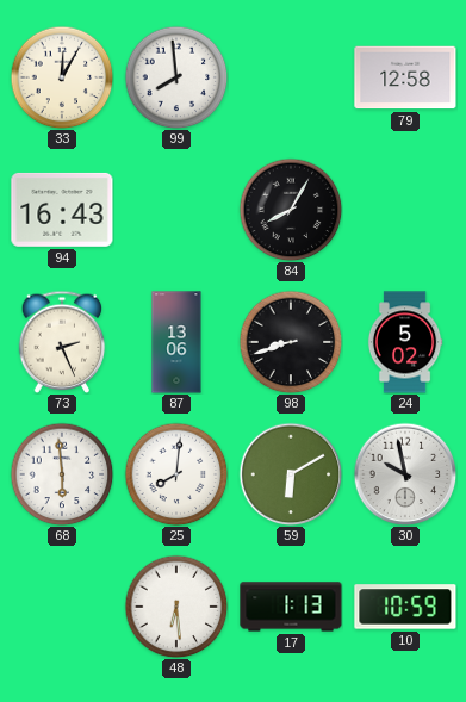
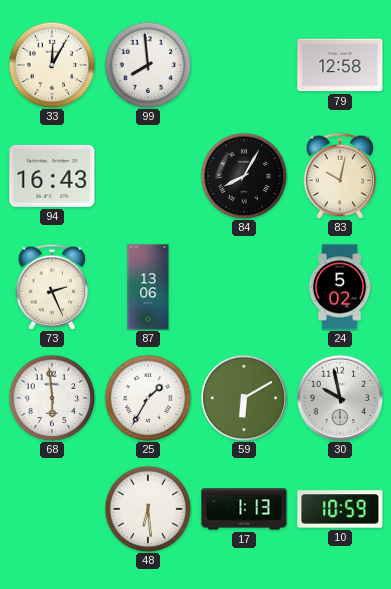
83: none -> 10:02 (340, 176)
98: 8:42 -> none (291, 342)
25: 8:01 -> 1:35 (148, 398)
